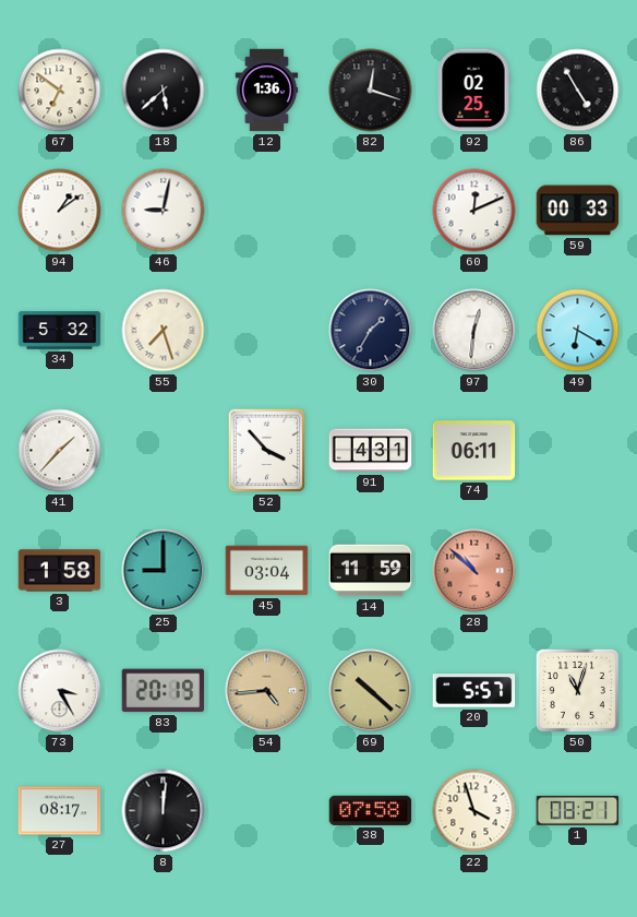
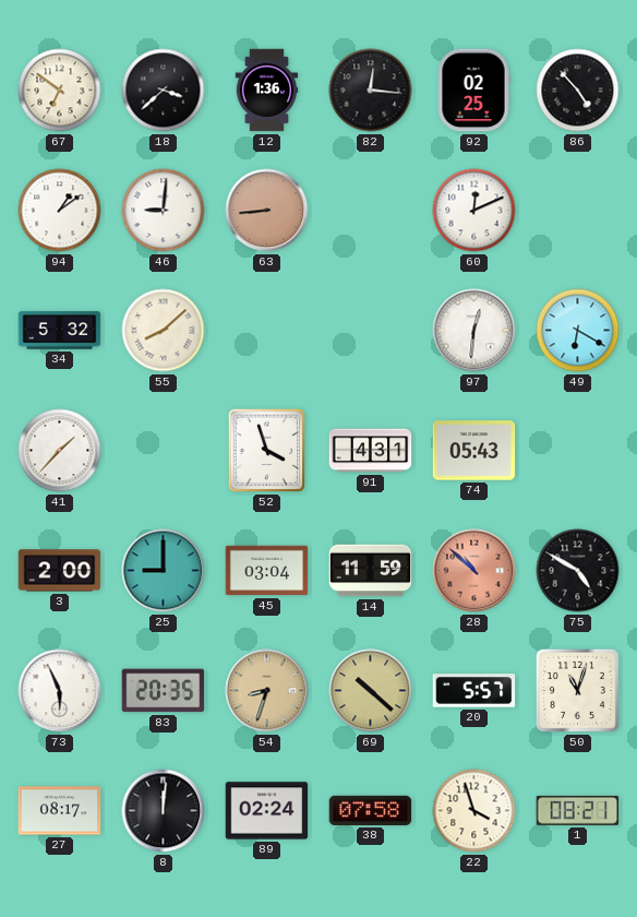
18: 5:38 -> 3:38 (164, 91)
82: 12:18 -> 12:16 (371, 91)
86: 4:55 -> 4:53 (578, 91)
46: 9:02 -> 9:01 (164, 211)
63: none -> 8:44 (267, 211)
59: 00:33 -> none (578, 211)
55: 7:27 -> 8:08 (164, 331)
30: 1:35 -> none (371, 331)
52: 3:53 -> 3:57 (267, 451)
74: 06:11 -> 05:43 (474, 451)
3: 1:58 -> 2:00 (60, 571)
75: none -> 4:50 (578, 571)
73: 3:25 -> 5:56 (60, 691)
83: 20:19 -> 20:35 (164, 691)
54: 4:44 -> 8:33 (267, 691)
89: none -> 02:24 (267, 811)
